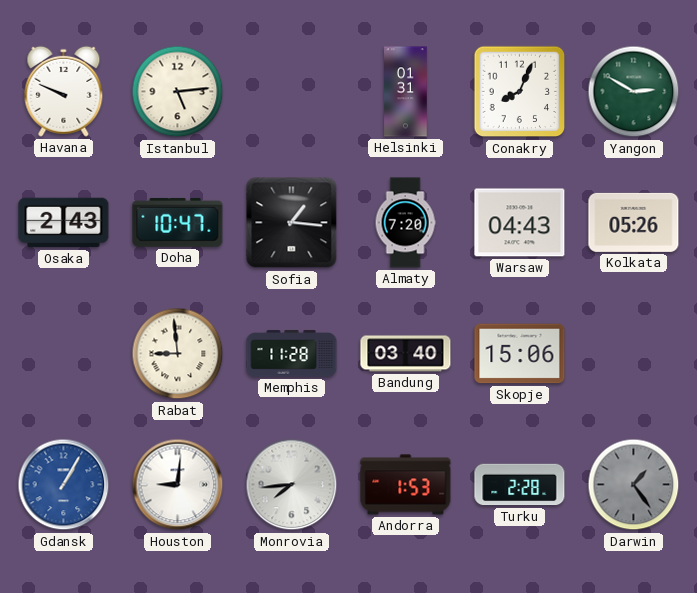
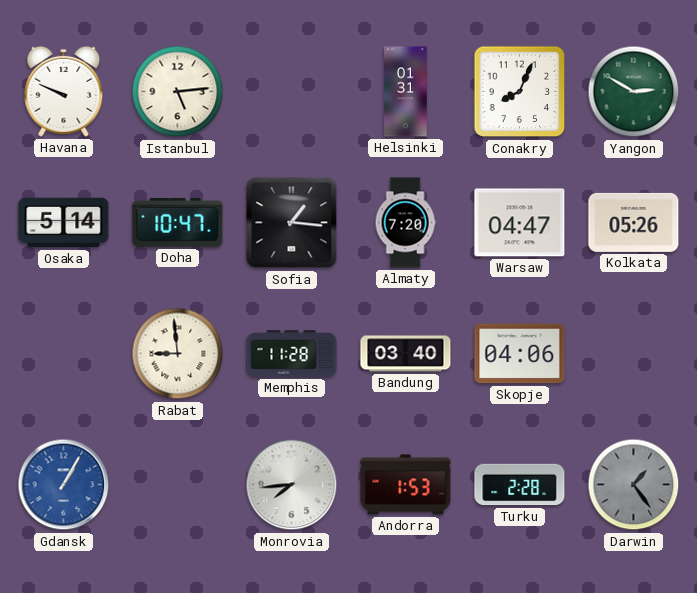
Osaka: 2:43 -> 5:14 (64, 223)
Warsaw: 04:43 -> 04:47 (520, 223)
Skopje: 15:06 -> 04:06 (520, 354)
Houston: 9:01 -> none (178, 485)
